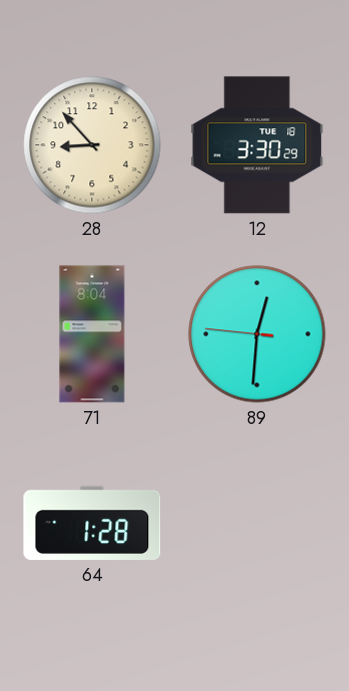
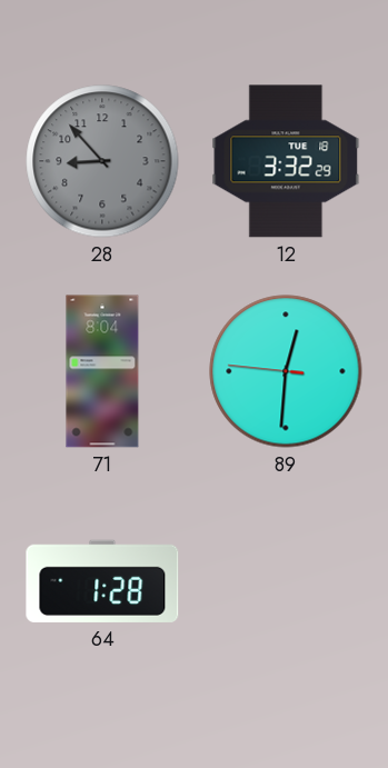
28 dial: cream -> grey (102, 161)
12: 3:30 -> 3:32 (286, 161)
